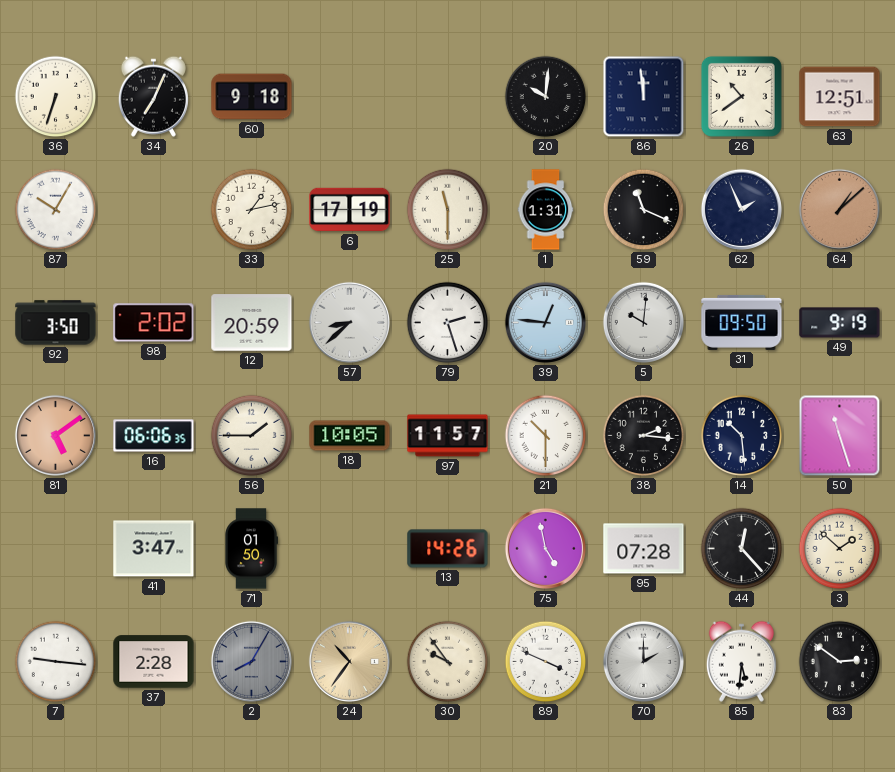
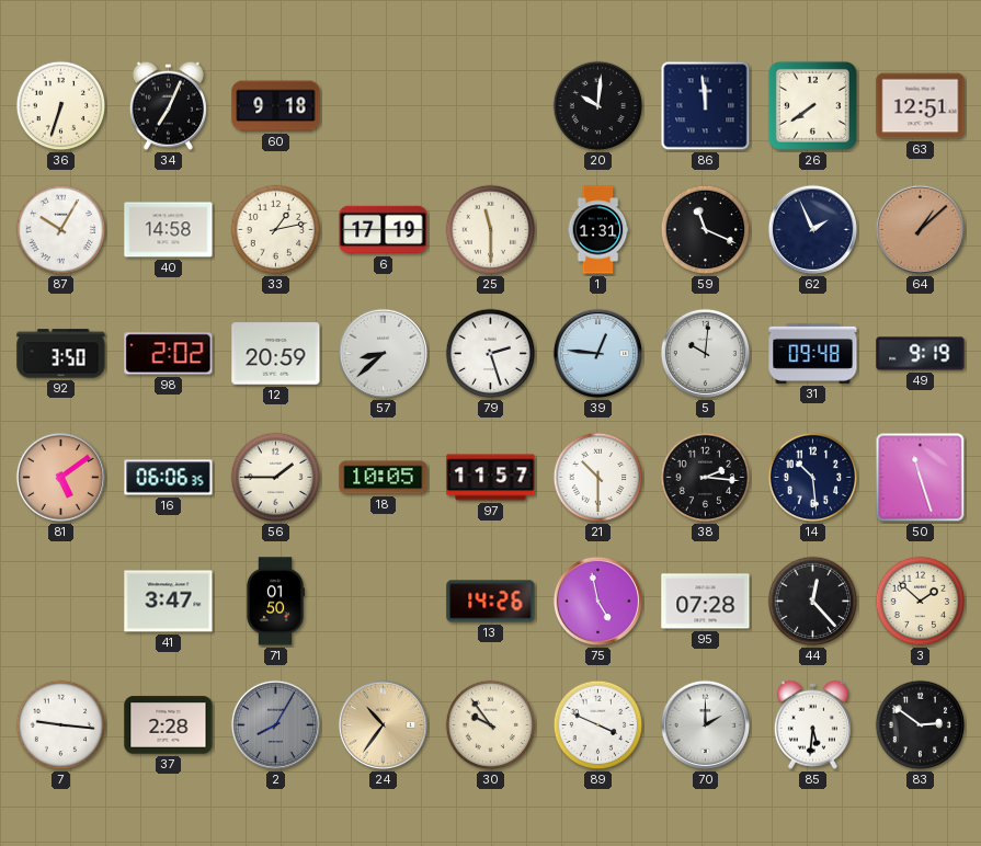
26: 10:39 -> 7:39 (812, 105)
40: none -> 14:58 (169, 230)
31: 09:50 -> 09:48 (813, 353)
